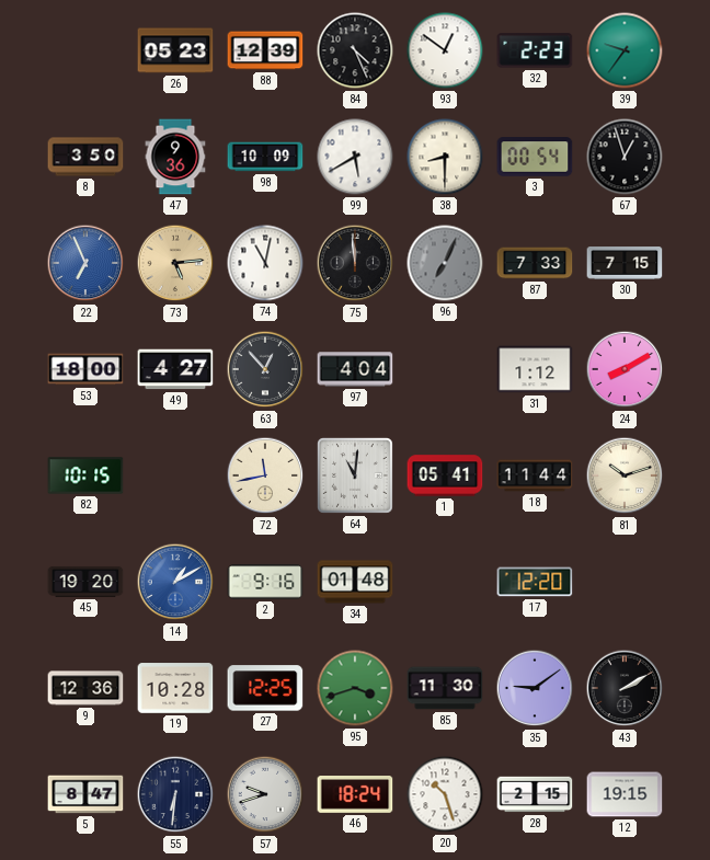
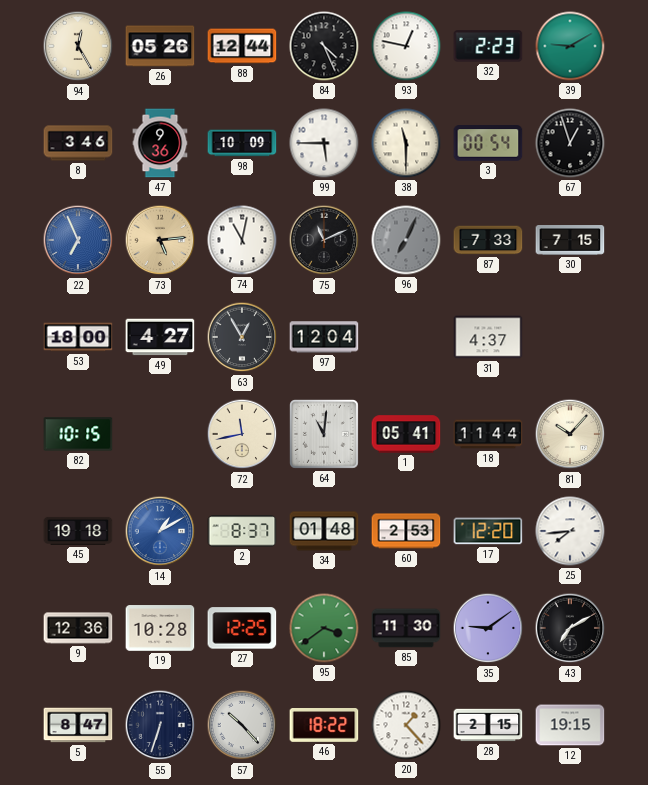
94: none -> 12:25 (78, 46)
26: 05:23 -> 05:26 (160, 46)
88: 12:39 -> 12:44 (242, 46)
93: 12:51 -> 12:47 (406, 46)
39: 9:36 -> 9:10 (570, 46)
8: 3:50 -> 3:46 (78, 143)
99: 5:40 -> 5:45 (324, 143)
38: 8:30 -> 11:30 (406, 143)
75: 11:59 -> 11:11 (324, 240)
63: 12:53 -> 12:55 (242, 337)
97: 4:04 -> 12:04 (324, 337)
31: 1:12 -> 4:37 (488, 337)
24: 8:10 -> none (625, 369)
81: 10:12 -> 10:07 (570, 434)
45: 19:20 -> 19:18 (78, 531)
2: 9:16 -> 8:37 (242, 531)
60: none -> 2:53 (406, 531)
25: none -> 7:44 (570, 531)
95: 3:42 -> 3:39 (324, 628)
43: 2:10 -> 7:10 (570, 628)
55: 6:31 -> 6:33 (160, 725)
57: 9:42 -> 10:23 (242, 725)
46: 18:24 -> 18:22 (324, 726)
20: 10:27 -> 1:23 (406, 725)
